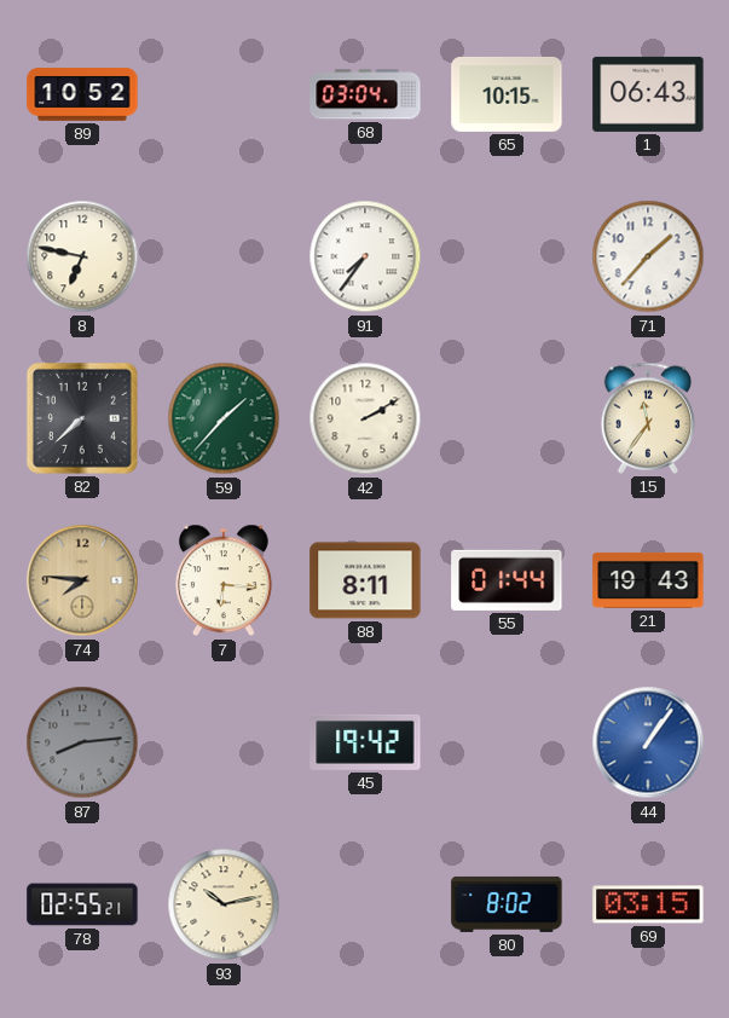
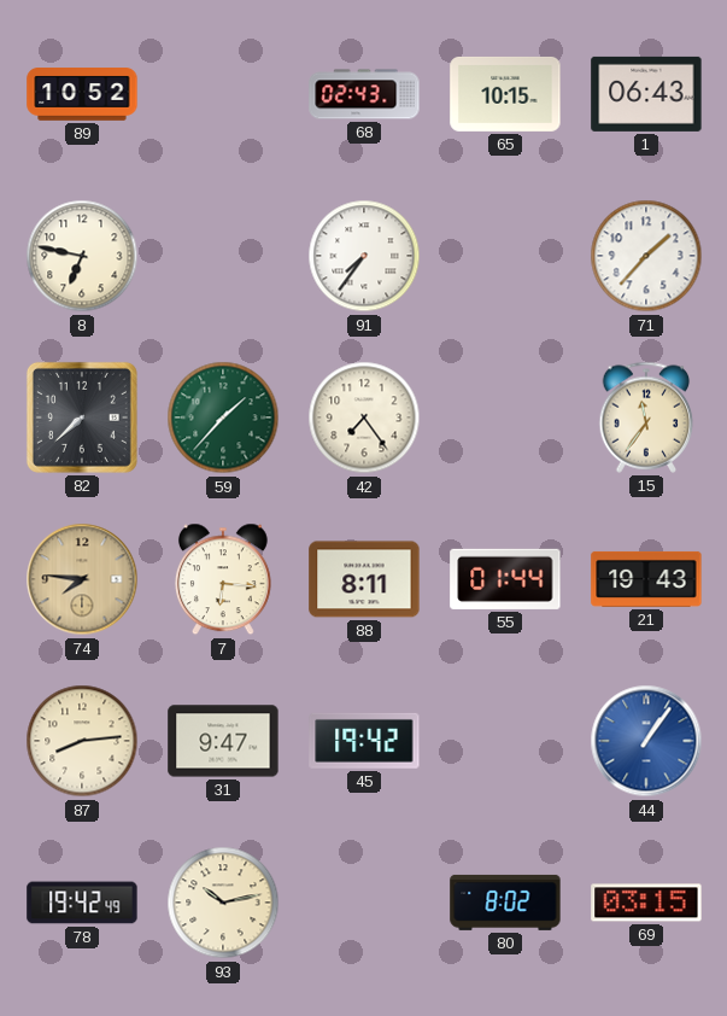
68: 03:04 -> 02:43 (364, 94)
42: 2:10 -> 7:24 (364, 418)
87 dial: grey -> cream (82, 741)
31: none -> 9:47 (223, 741)
78: 02:55 -> 19:42 (82, 903)
